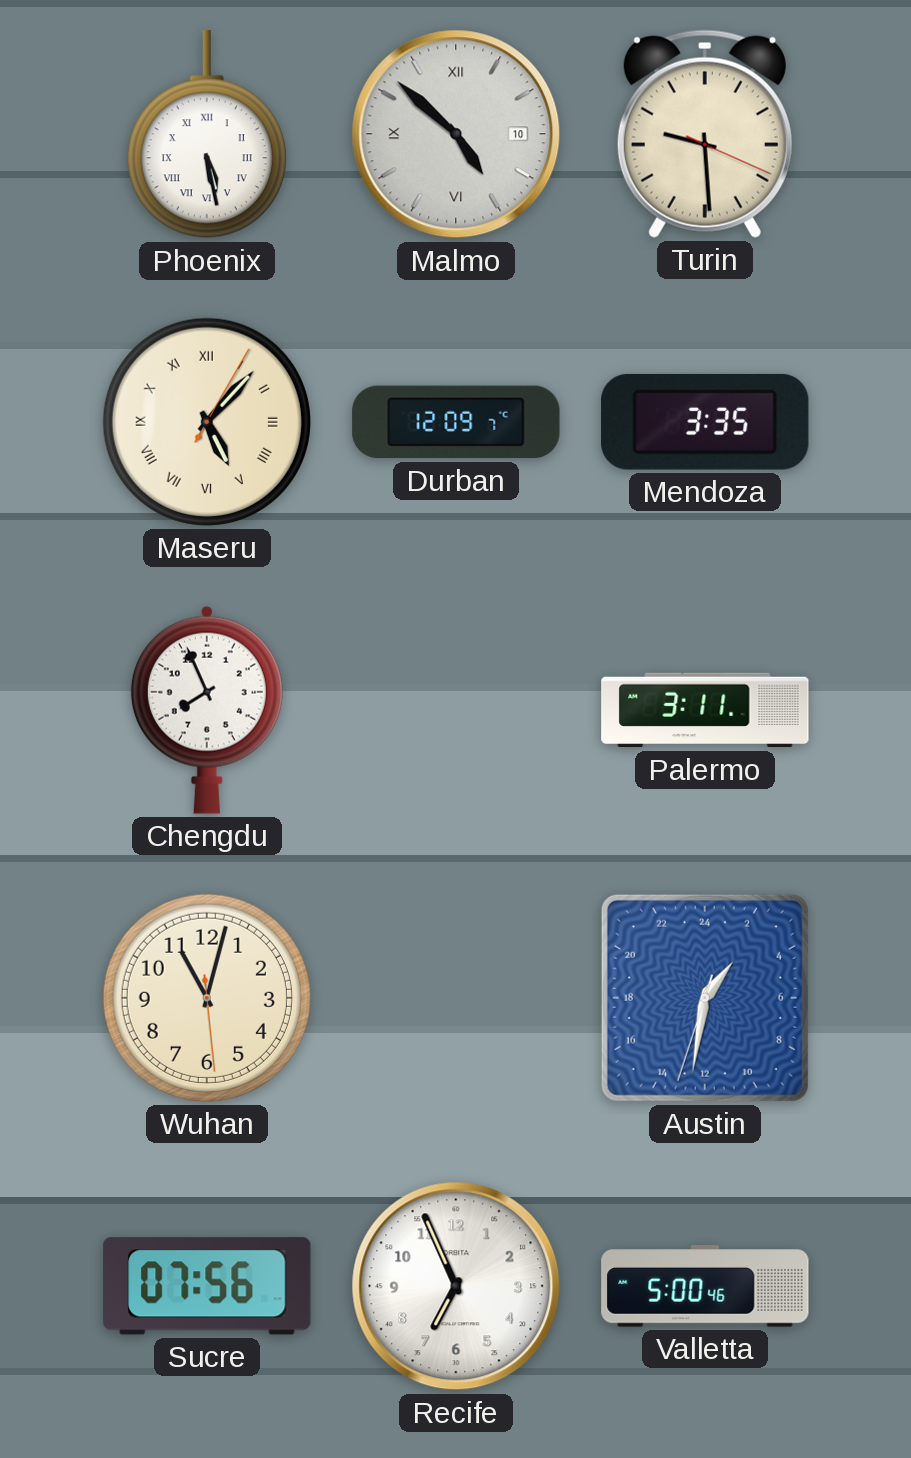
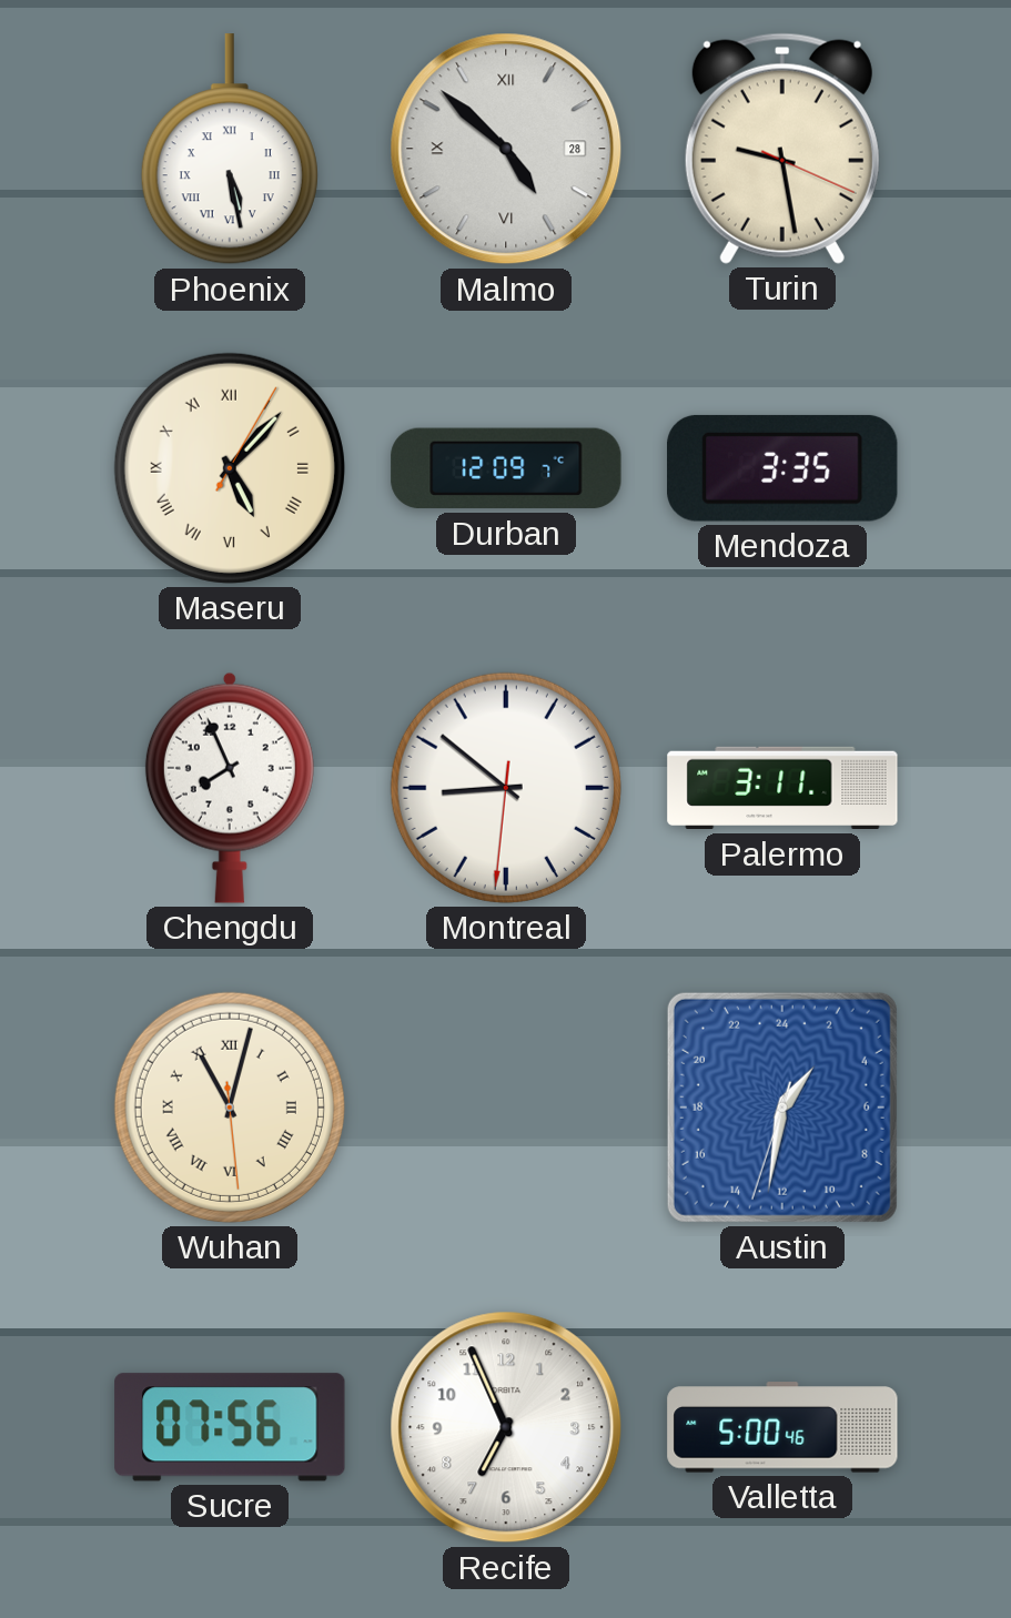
Malmo date: 10 -> 28 (506, 149)
Turin: 9:29 -> 9:28 (782, 149)
Montreal: none -> 8:51 (506, 788)
Wuhan numerals: Arabic -> Roman (230, 1108)
